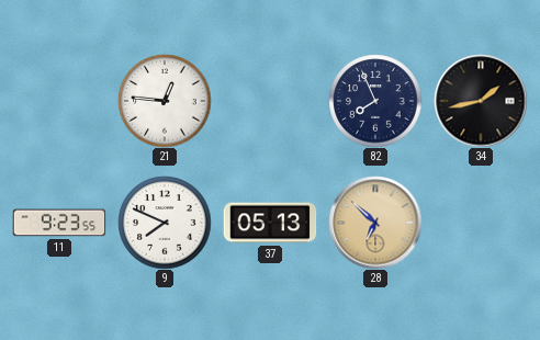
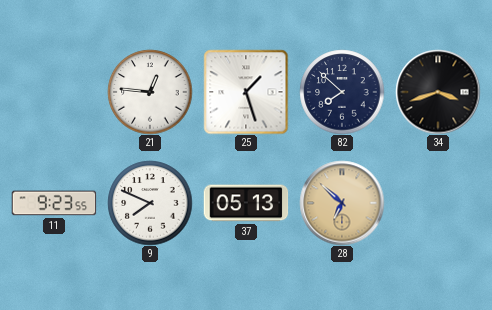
25: none -> 1:27 (246, 92)
82: 7:56 -> 7:52 (342, 92)
34: 1:43 -> 3:42 (438, 92)
